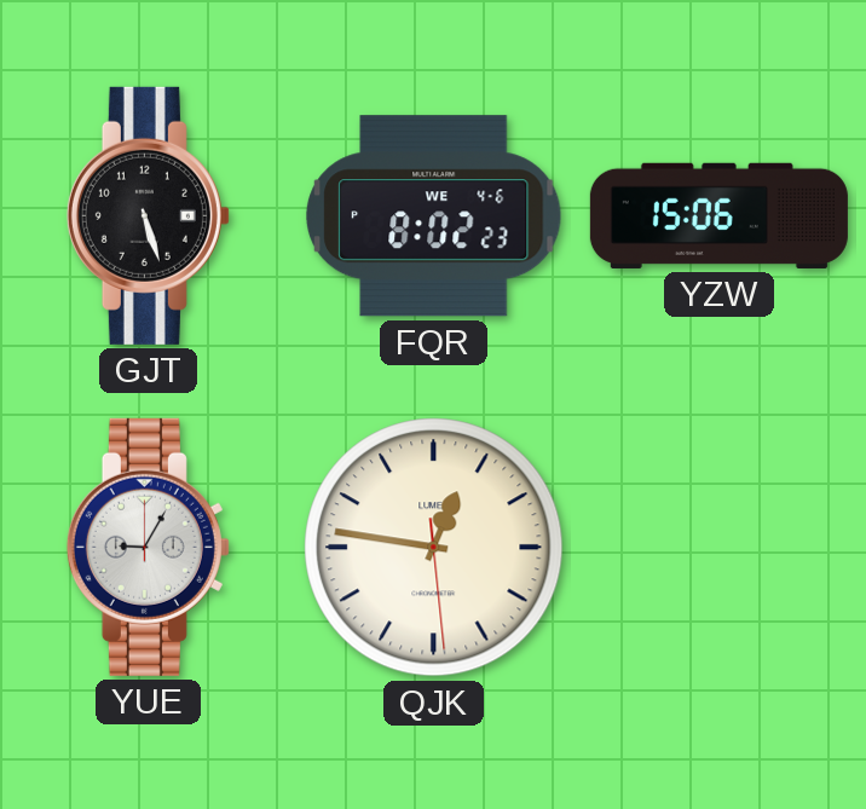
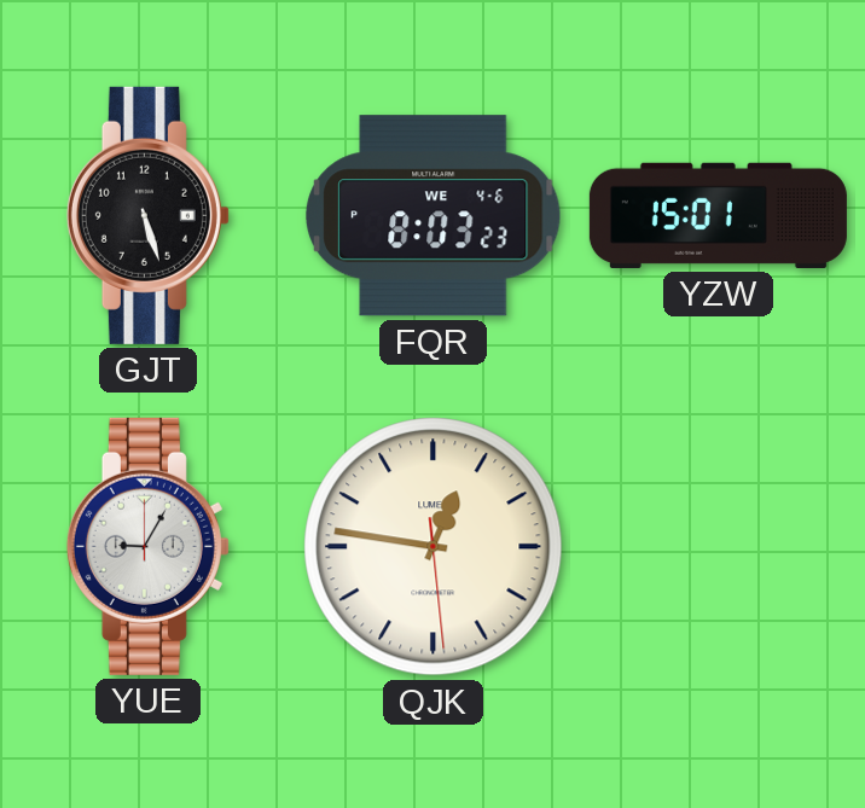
FQR: 8:02 -> 8:03 (434, 216)
YZW: 15:06 -> 15:01 (718, 215)
